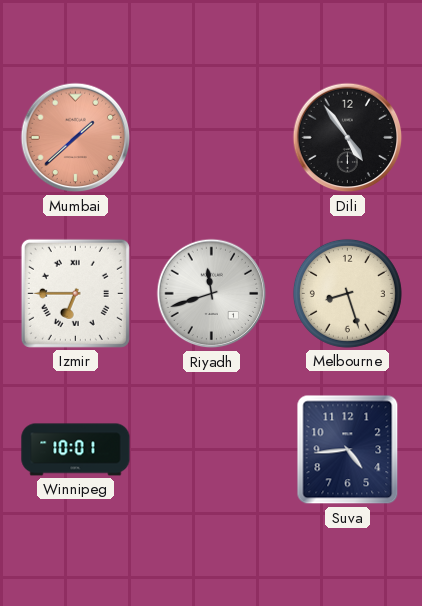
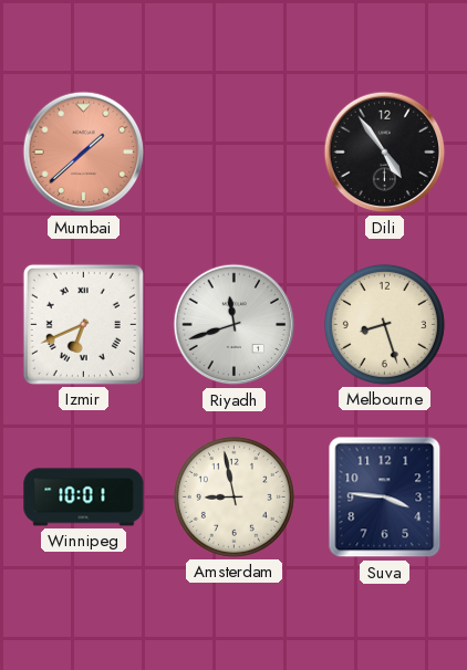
Izmir: 6:45 -> 6:41 (83, 324)
Amsterdam: none -> 8:58 (233, 496)
Suva: 4:44 -> 3:46 (385, 498)
